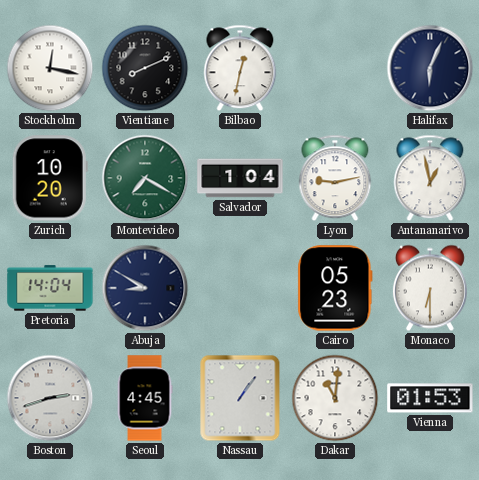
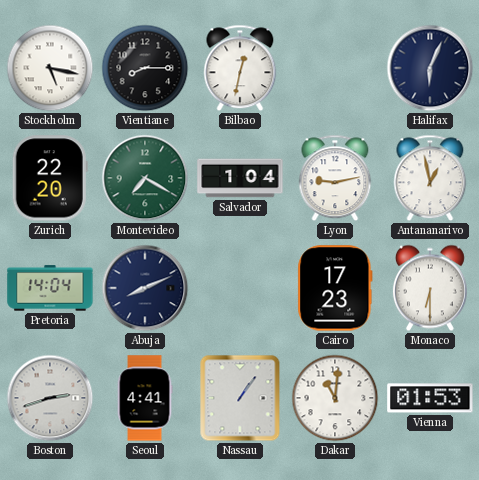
Stockholm: 12:17 -> 5:17 (50, 68)
Vientiane: 8:11 -> 8:15 (145, 68)
Zurich: 10:20 -> 22:20 (50, 178)
Abuja: 8:50 -> 8:11 (145, 288)
Cairo: 05:23 -> 17:23 (335, 288)
Seoul: 4:45 -> 4:41 (145, 398)
